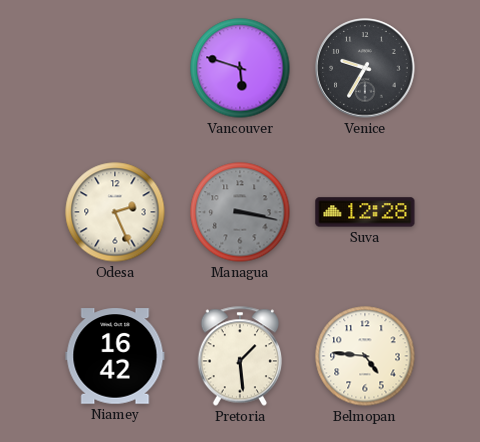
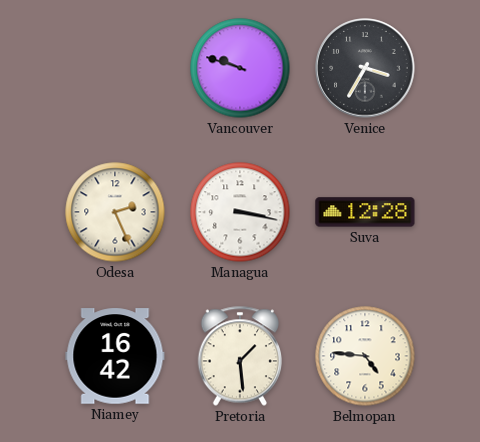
Vancouver: 5:48 -> 9:48 (240, 68)
Venice: 9:35 -> 3:35 (365, 68)
Managua dial: grey -> white (240, 212)
